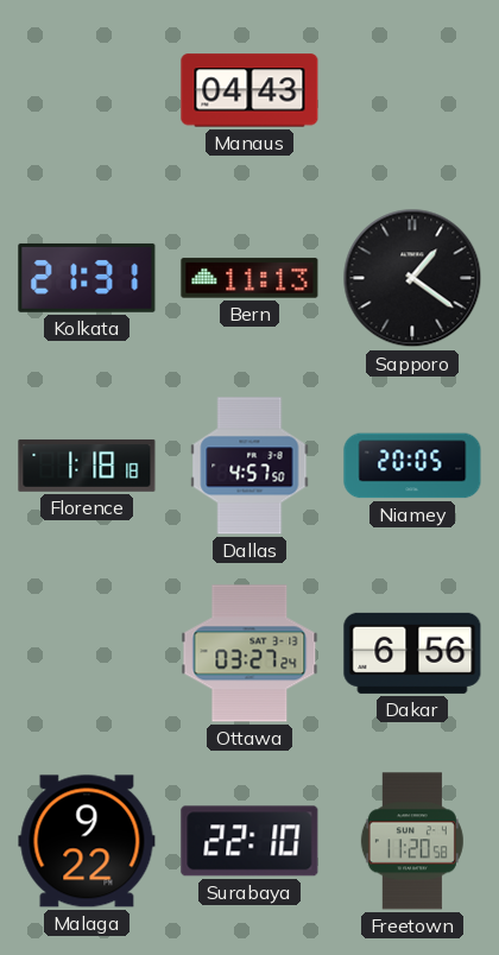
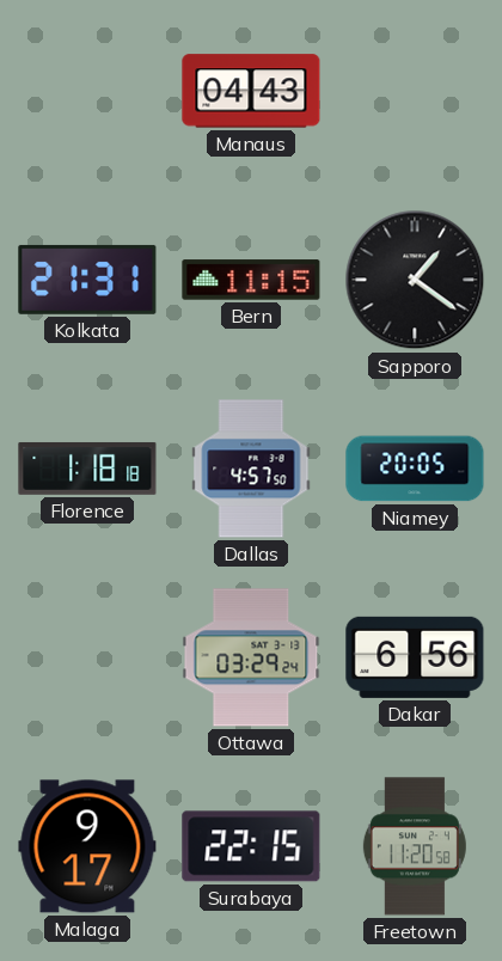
Bern: 11:13 -> 11:15 (251, 280)
Ottawa: 03:27 -> 03:29 (251, 657)
Malaga: 9:22 -> 9:17 (87, 846)
Surabaya: 22:10 -> 22:15 (251, 846)
